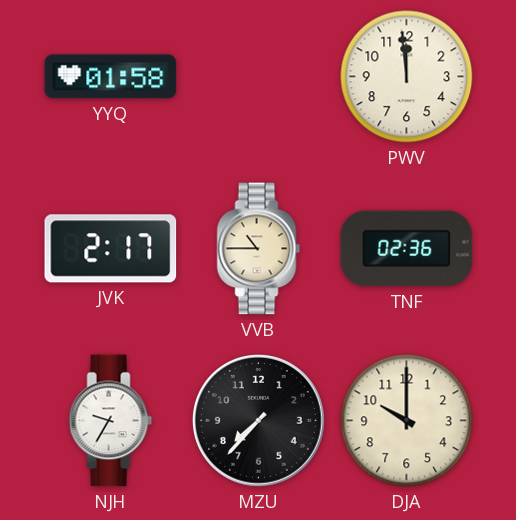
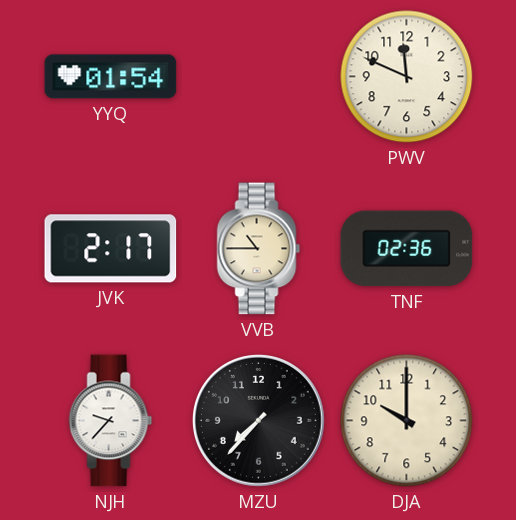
YYQ: 01:58 -> 01:54 (111, 77)
PWV: 11:59 -> 11:49 (407, 77)
NJH: 9:35 -> 9:37 (111, 421)
